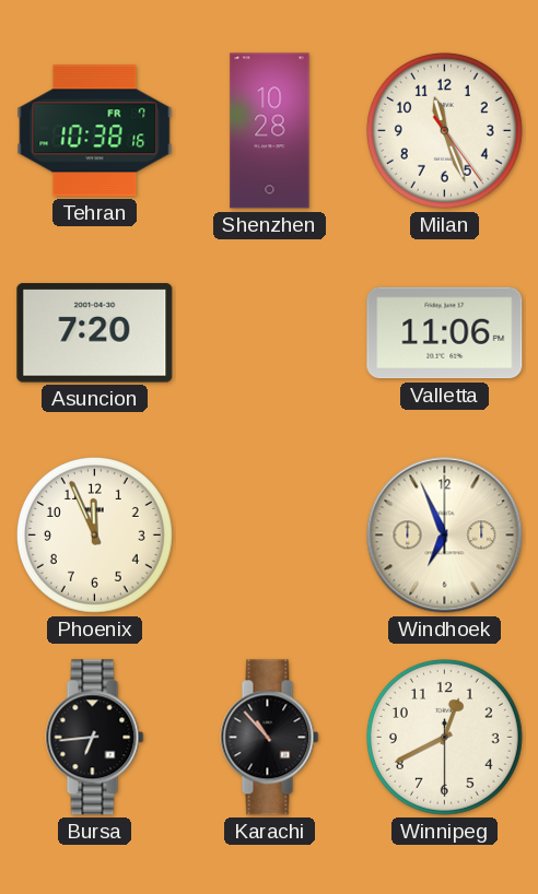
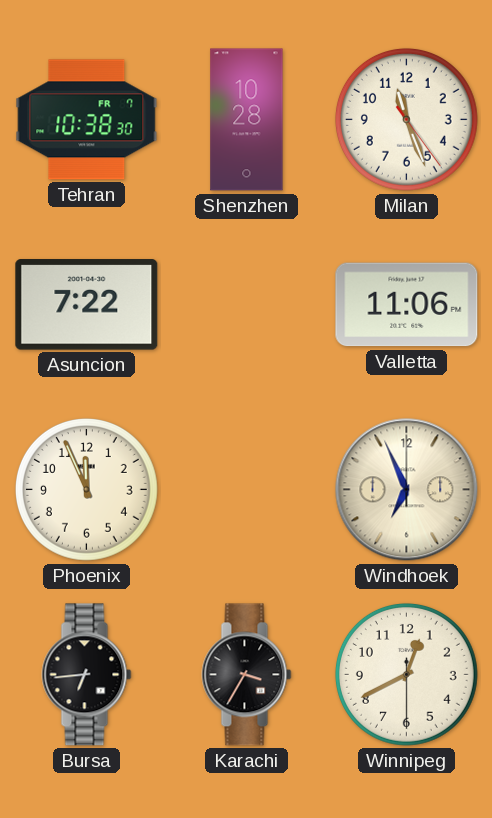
Tehran: 10:38:16 -> 10:38:30 (87, 120)
Asuncion: 7:20 -> 7:22 (87, 305)
Karachi: 10:53 -> 3:35 (247, 675)
